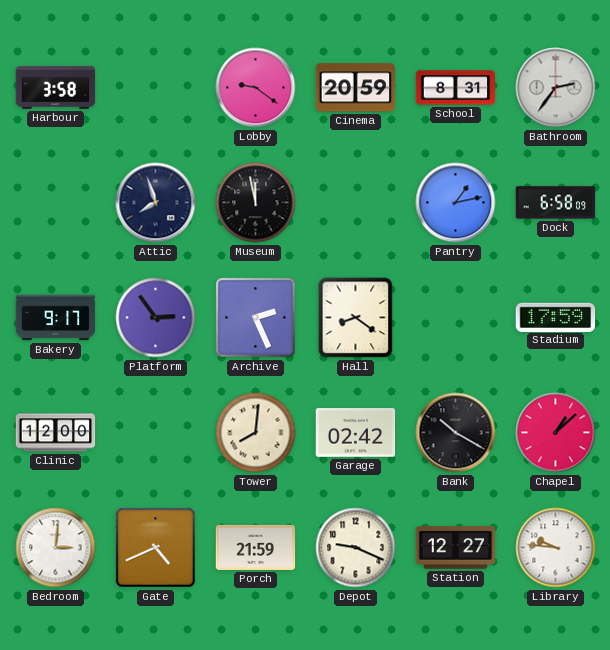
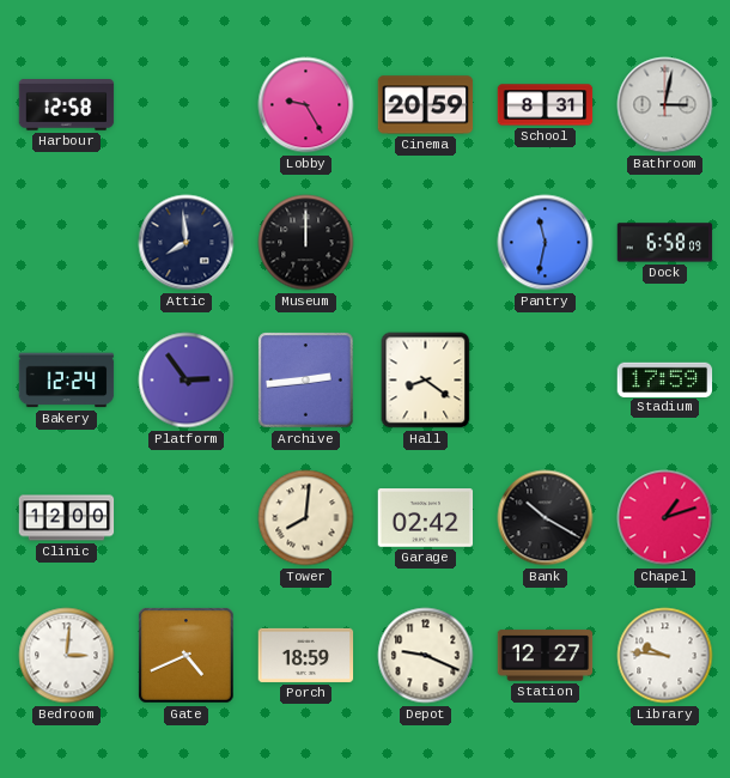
Harbour: 3:58 -> 12:58 (67, 105)
Lobby: 9:21 -> 9:25 (306, 105)
Bathroom: 2:36 -> 3:02 (665, 105)
Attic: 7:57 -> 7:59 (187, 243)
Museum: 11:58 -> 12:00 (306, 243)
Pantry: 1:13 -> 11:32 (546, 243)
Bakery: 9:17 -> 12:24 (67, 381)
Archive: 2:26 -> 2:44 (306, 381)
Chapel: 1:08 -> 1:12 (665, 518)
Porch: 21:59 -> 18:59 (306, 655)
